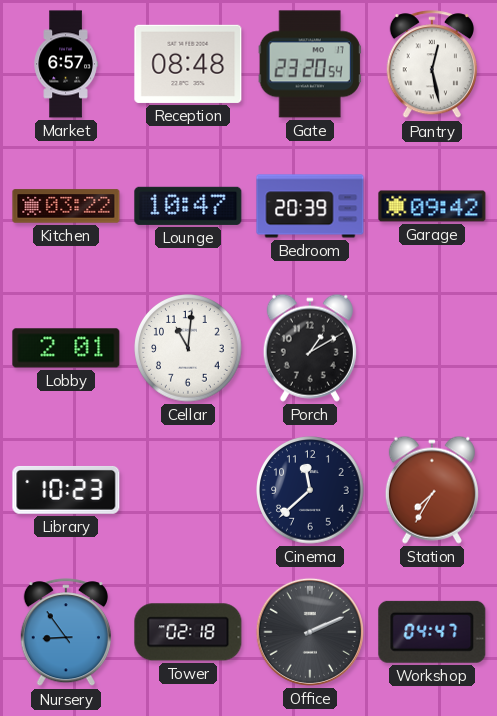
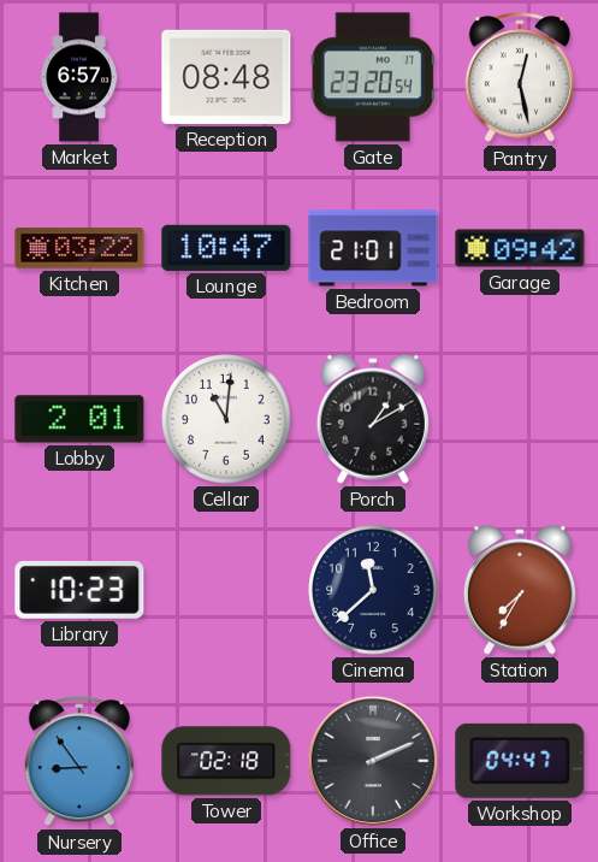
Bedroom: 20:39 -> 21:01 (373, 248)
